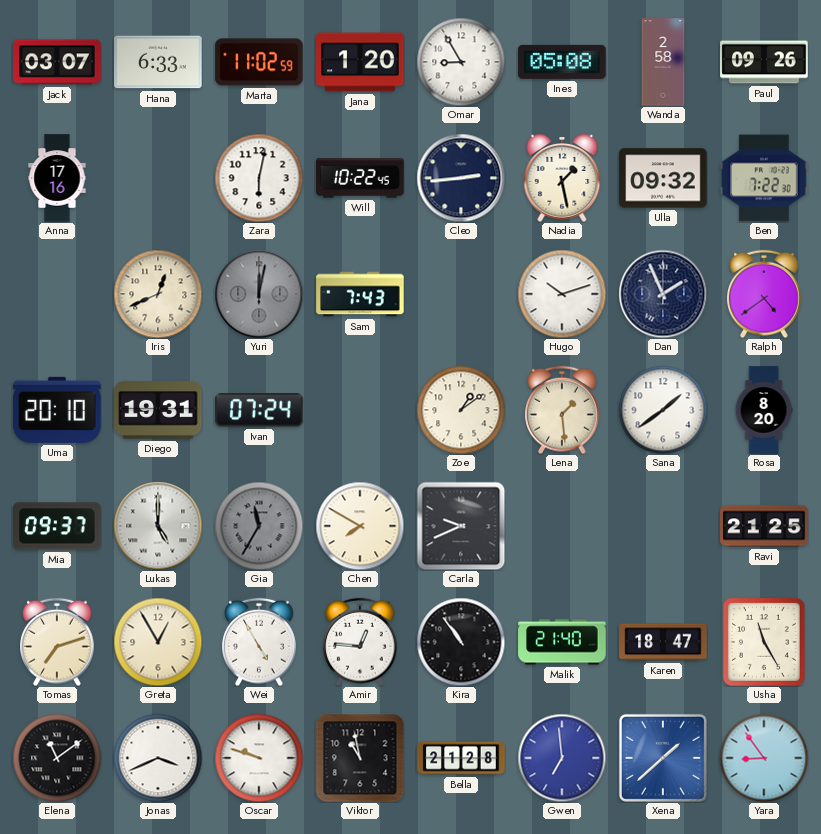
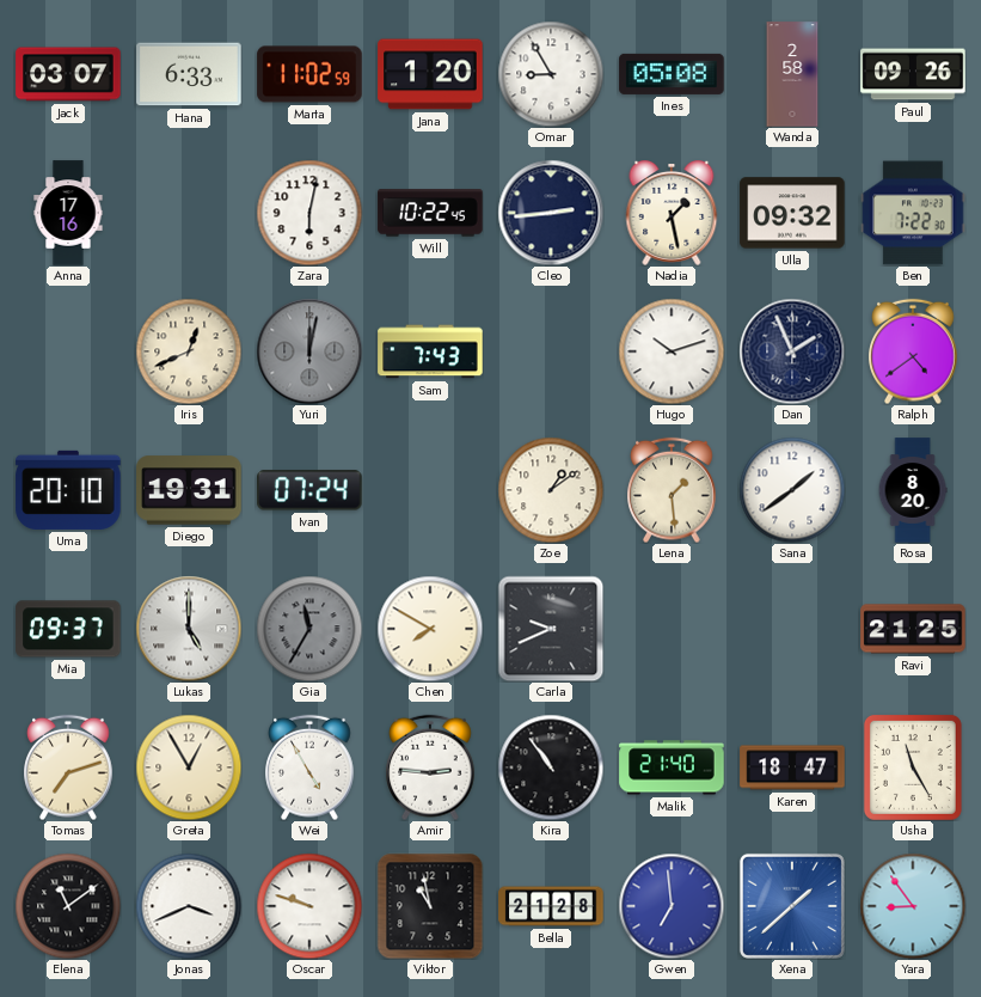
Amir: 12:46 -> 2:46 (430, 767)
